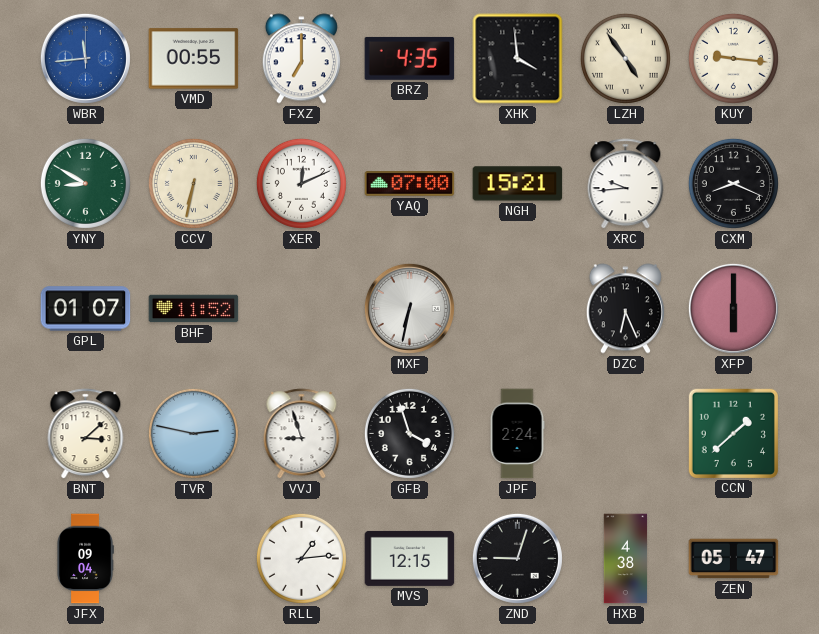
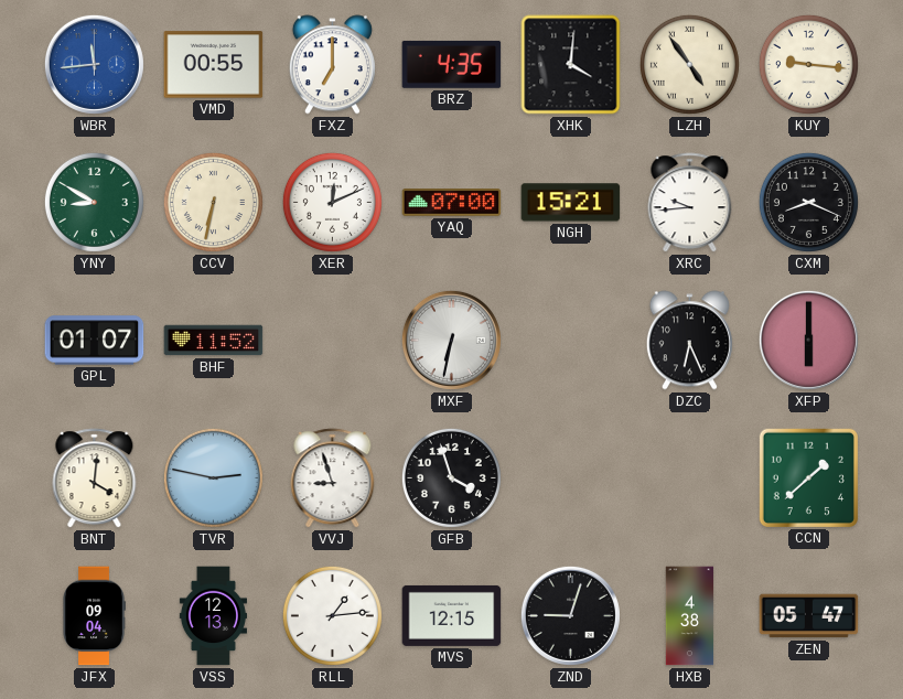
XHK: 3:59 -> 4:01 (571, 65)
BNT: 3:08 -> 4:01 (95, 478)
JPF: 2:24 -> none (517, 434)
VSS: none -> 12:13 (213, 616)
